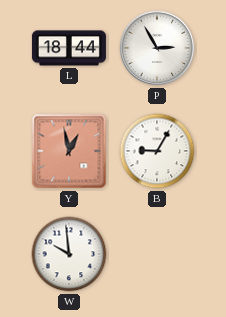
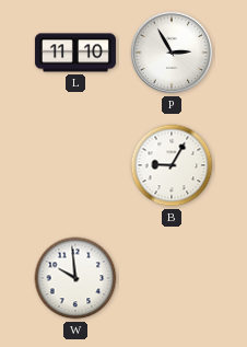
L: 18:44 -> 11:10 (75, 53)
Y: 12:58 -> none (69, 151)
